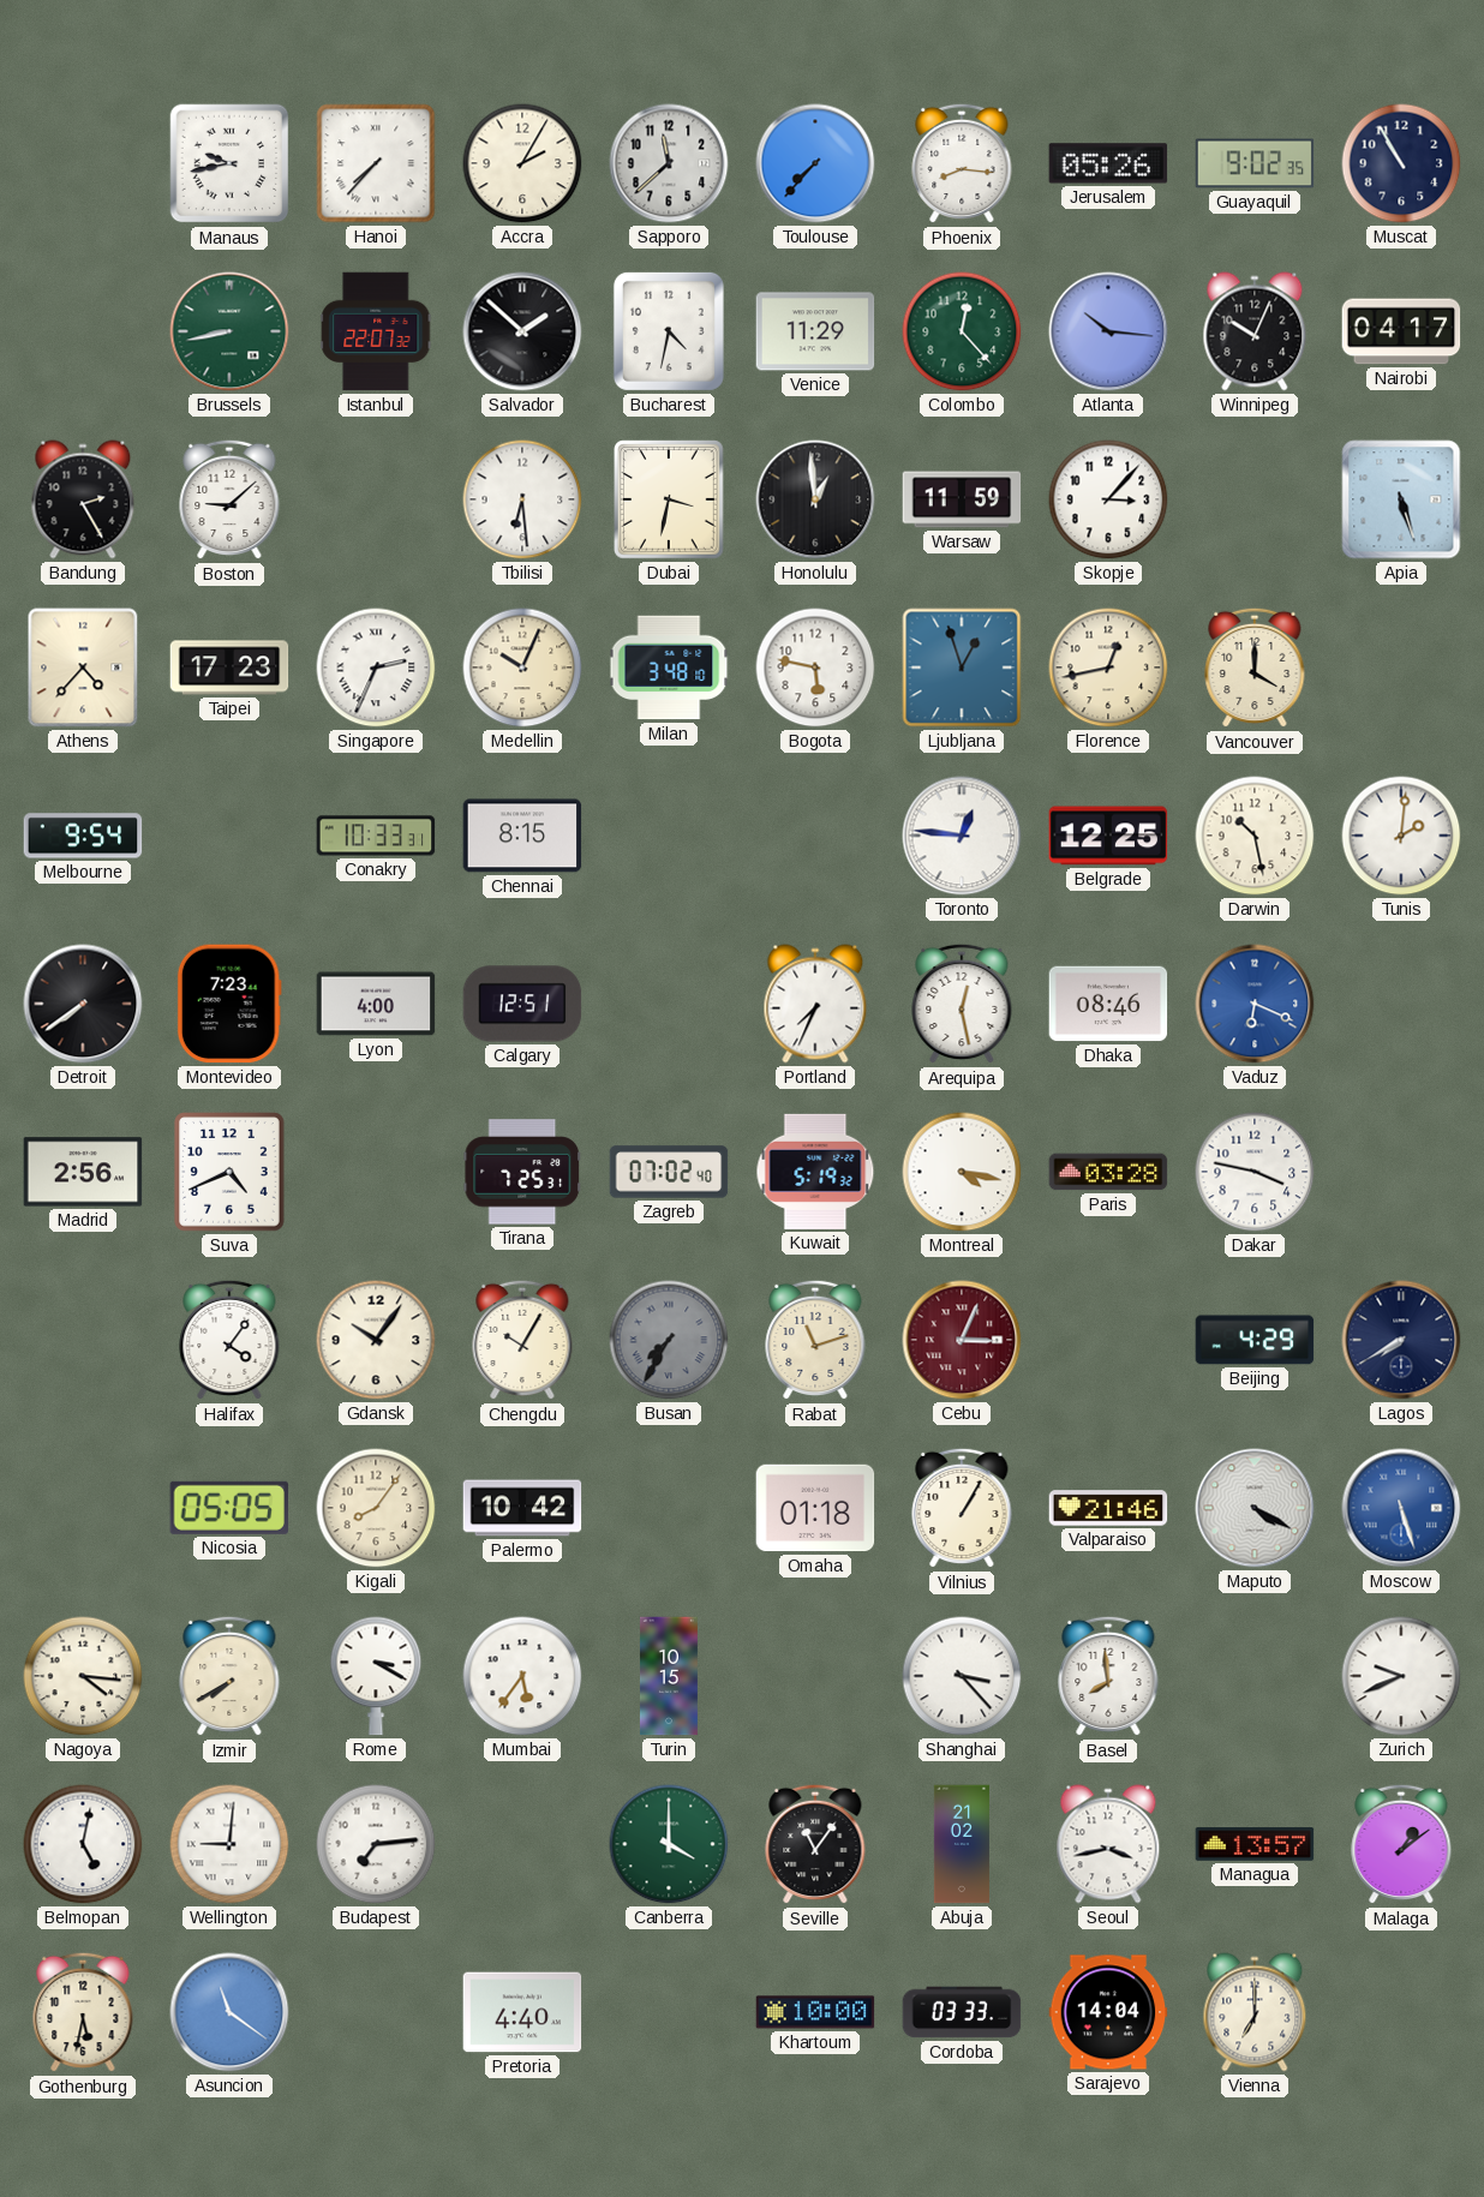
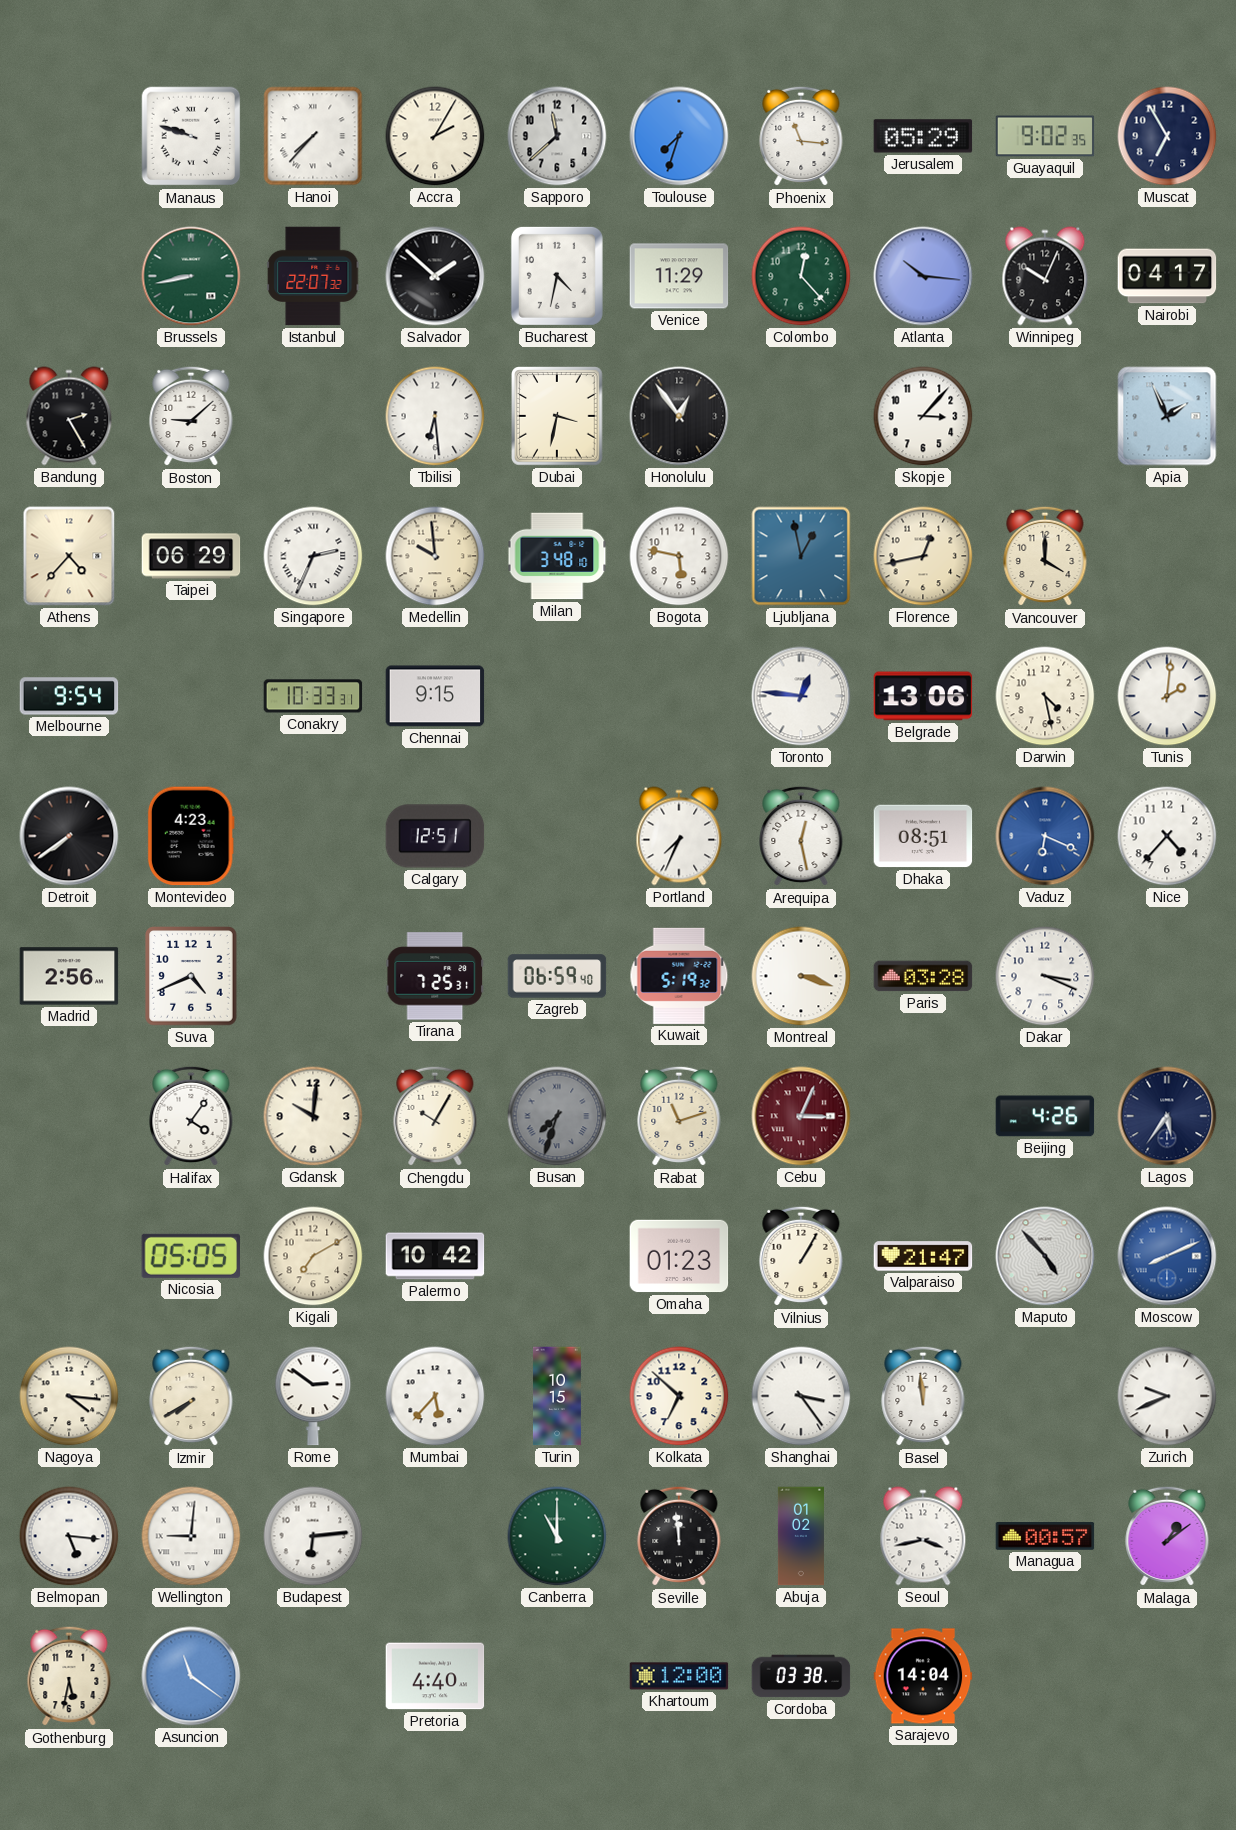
Manaus: 9:43 -> 9:48 (191, 136)
Toulouse: 7:37 -> 7:33 (679, 136)
Phoenix: 8:16 -> 11:16 (801, 136)
Jerusalem: 05:26 -> 05:29 (923, 136)
Muscat: 10:55 -> 6:55 (1167, 136)
Honolulu: 12:59 -> 12:54 (679, 416)
Warsaw: 11:59 -> none (962, 499)
Apia: 5:27 -> 1:56 (1167, 416)
Taipei: 17:23 -> 06:29 (191, 556)
Medellin: 10:04 -> 9:59 (435, 556)
Ljubljana: 12:57 -> 12:58 (801, 556)
Chennai: 8:15 -> 9:15 (435, 696)
Belgrade: 12:25 -> 13:06 (923, 696)
Darwin: 10:28 -> 4:28 (1045, 696)
Montevideo: 7:23 -> 4:23 (191, 836)
Lyon: 4:00 -> none (376, 1004)
Dhaka: 08:46 -> 08:51 (923, 836)
Nice: none -> 4:37 (1167, 836)
Zagreb: 07:02 -> 06:59 (557, 976)
Montreal: 4:17 -> 3:18 (801, 976)
Dakar: 3:47 -> 3:19 (1045, 976)
Gdansk: 10:06 -> 10:01 (313, 1116)
Busan: 7:35 -> 7:33 (557, 1116)
Beijing: 4:29 -> 4:26 (1045, 1116)
Lagos: 7:40 -> 5:36 (1167, 1116)
Kigali: 8:06 -> 7:10 (313, 1256)
Omaha: 01:18 -> 01:23 (679, 1256)
Valparaiso: 21:46 -> 21:47 (923, 1256)
Maputo: 4:20 -> 4:53 (1045, 1256)
Moscow: 5:27 -> 8:11 (1167, 1256)
Rome: 3:20 -> 2:51 (313, 1396)
Mumbai: 5:36 -> 5:37 (435, 1396)
Kolkata: none -> 6:52 (679, 1396)
Shanghai: 3:23 -> 3:24 (801, 1396)
Basel: 7:59 -> 11:59 (923, 1396)
Belmopan: 5:02 -> 5:16 (69, 1536)
Budapest: 7:14 -> 6:14 (313, 1536)
Canberra: 4:00 -> 11:00 (557, 1536)
Seville: 11:06 -> 11:59 (679, 1536)
Abuja: 21:02 -> 01:02 (801, 1536)
Managua: 13:57 -> 00:57 (1045, 1537)
Khartoum: 10:00 -> 12:00 (679, 1676)
Cordoba: 03:33 -> 03:38 (801, 1676)
Vienna: 7:00 -> none (1255, 2012)
